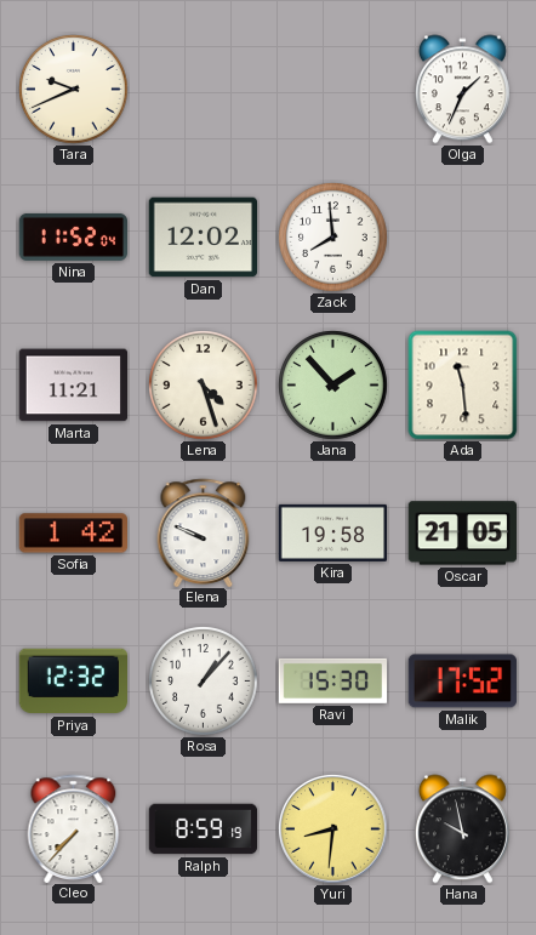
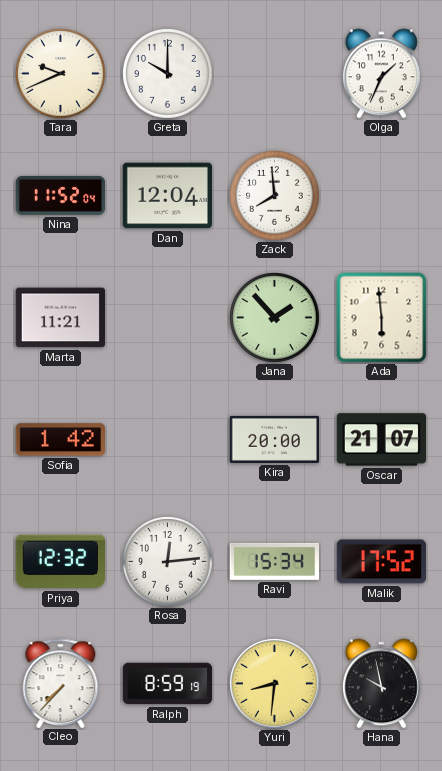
Greta: none -> 10:00 (168, 74)
Dan: 12:02 -> 12:04 (167, 196)
Lena: 4:27 -> none (204, 386)
Ada: 11:29 -> 5:59 (382, 318)
Elena: 9:49 -> none (204, 532)
Kira: 19:58 -> 20:00 (274, 439)
Oscar: 21:05 -> 21:07 (381, 440)
Rosa: 1:07 -> 12:14 (168, 562)
Ravi: 15:30 -> 15:34 (274, 561)
